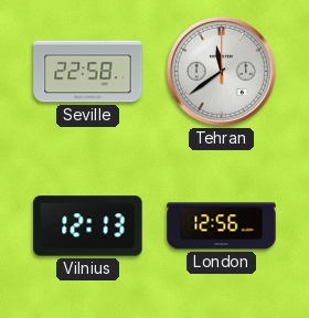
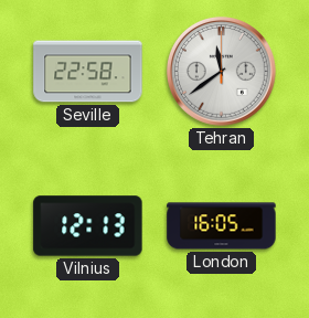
London: 12:56 -> 16:05 (222, 226)
